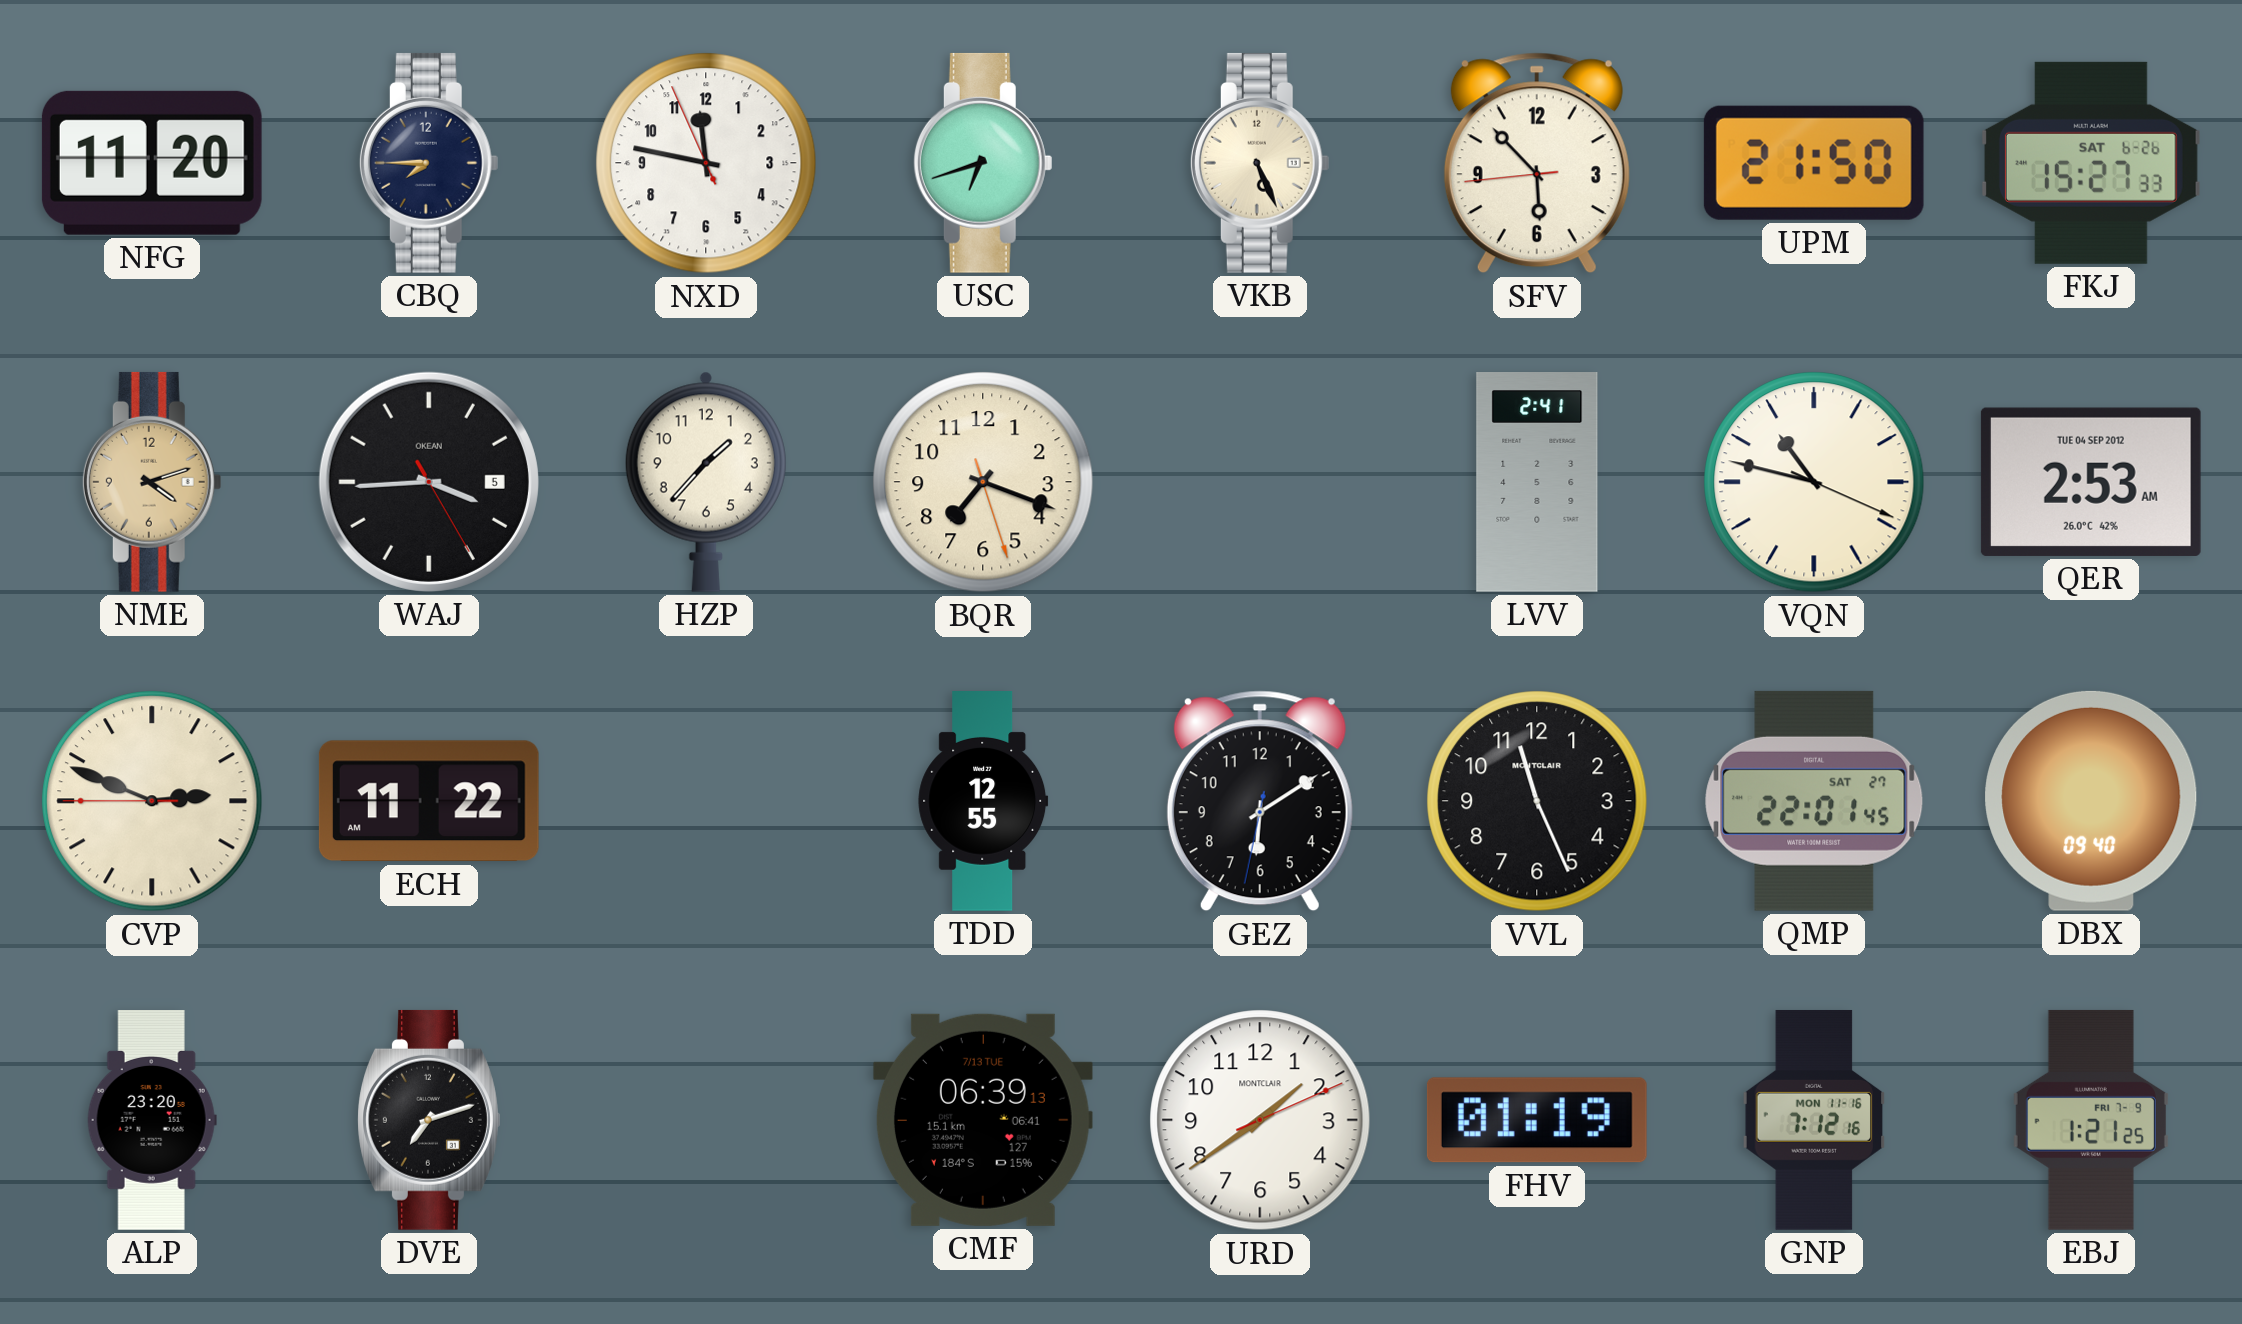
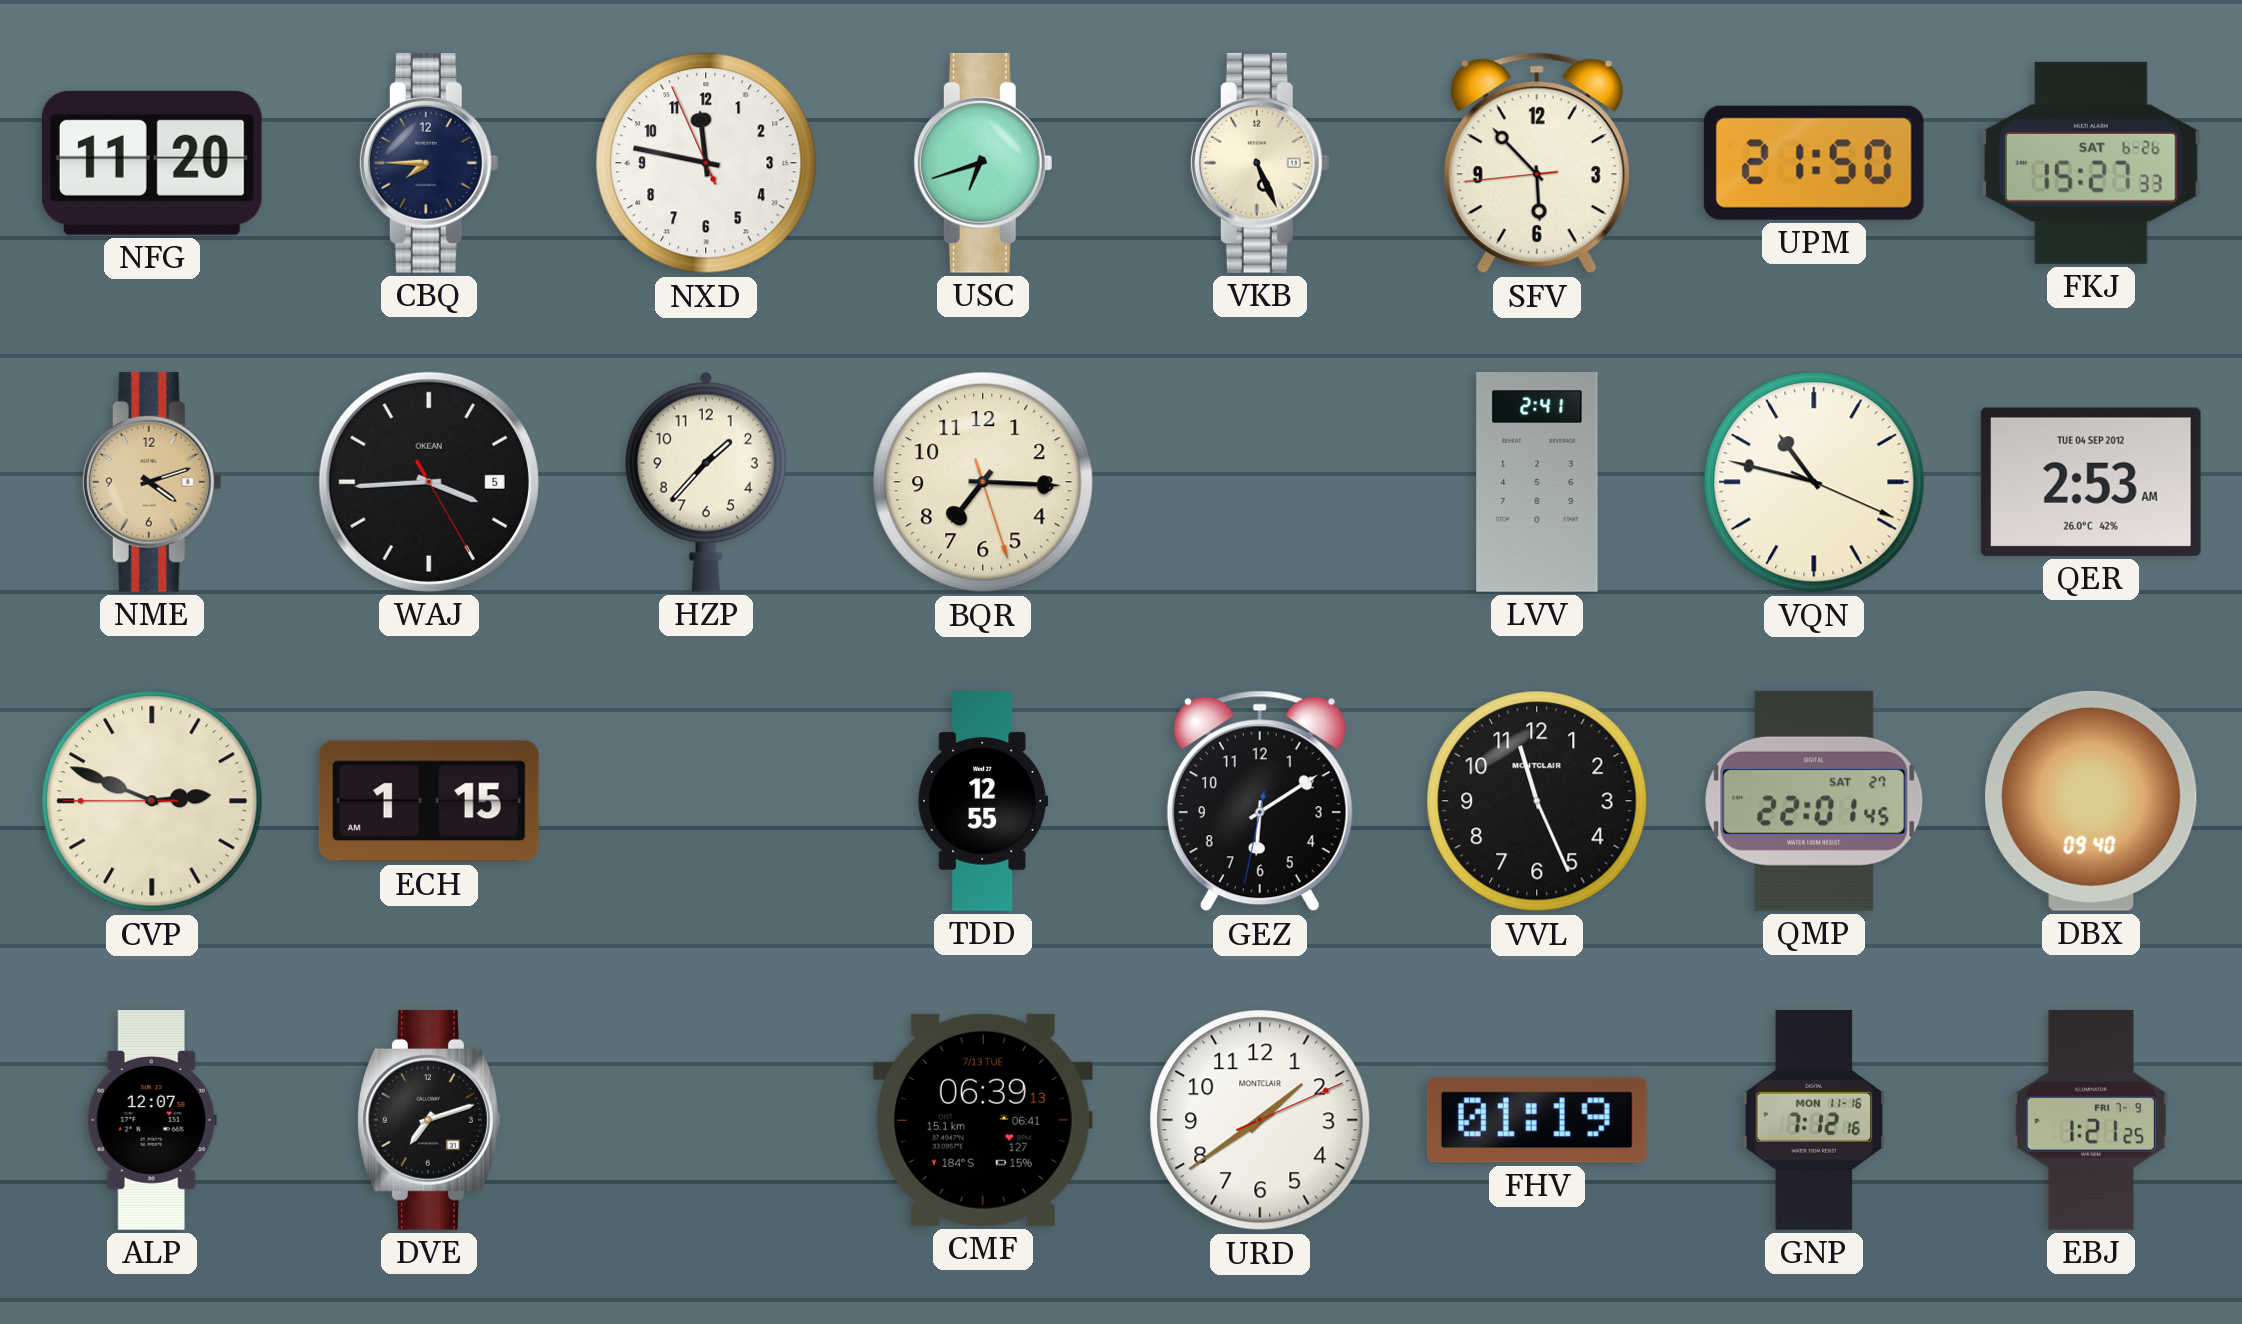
BQR: 7:18 -> 7:15 (983, 482)
ECH: 11:22 -> 1:15 (429, 801)
ALP: 23:20 -> 12:07 (152, 1121)
